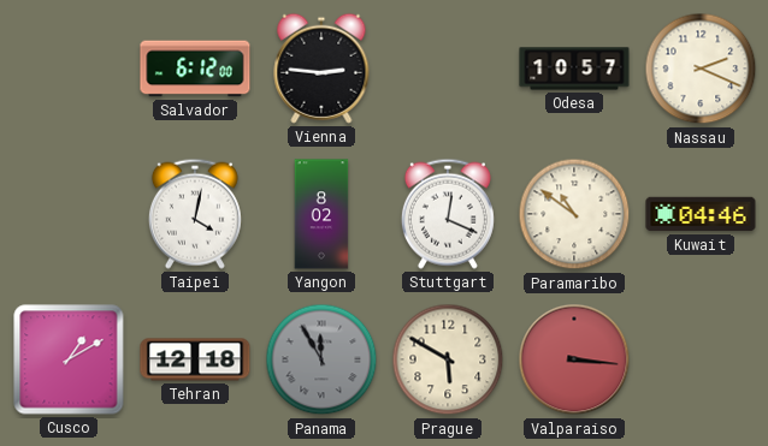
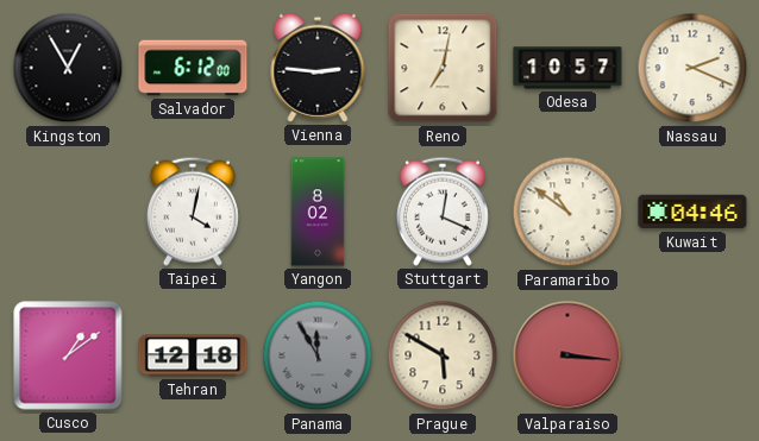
Kingston: none -> 12:55 (68, 68)
Reno: none -> 7:02 (443, 68)
Cusco: 1:10 -> 1:09 (68, 355)
